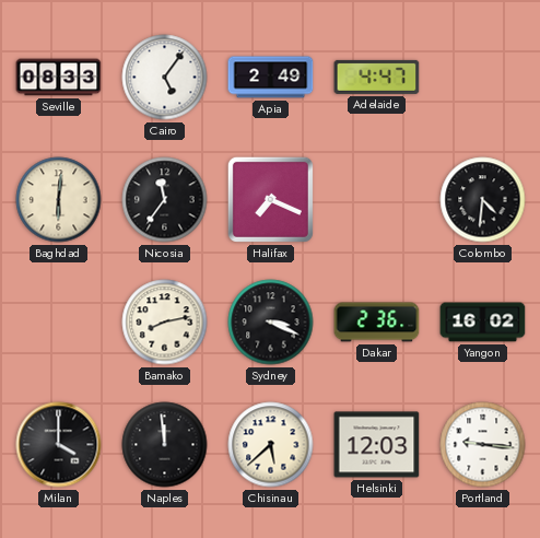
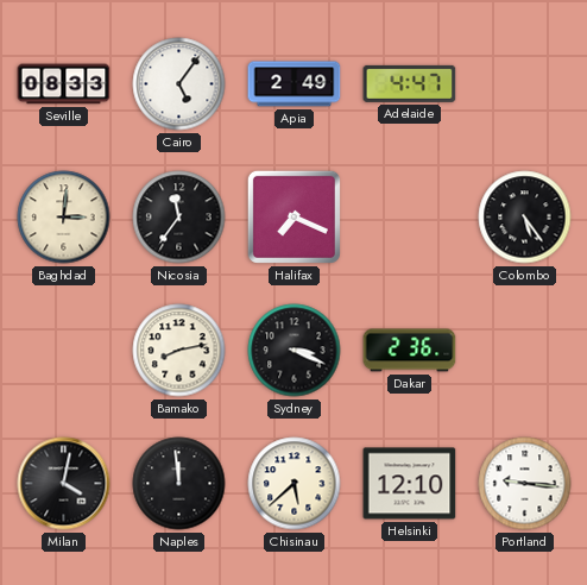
Baghdad: 6:01 -> 3:01 (64, 218)
Colombo: 4:31 -> 5:24 (525, 218)
Yangon: 16:02 -> none (483, 323)
Milan: 4:00 -> 4:02 (64, 484)
Helsinki: 12:03 -> 12:10 (410, 484)
